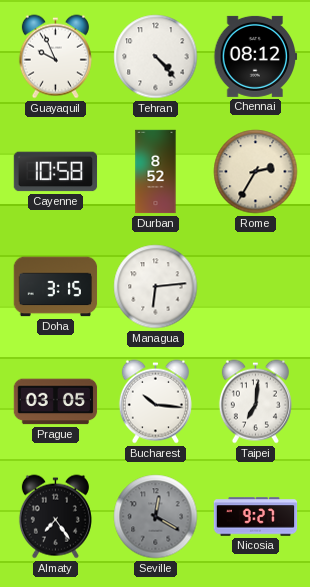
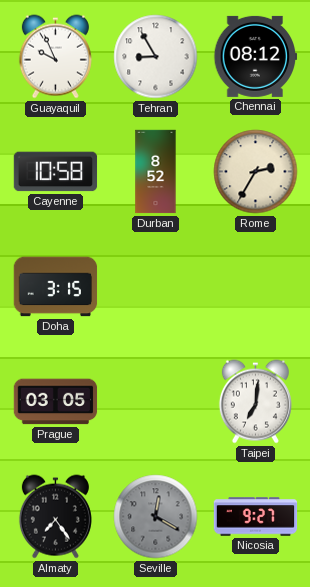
Tehran: 4:23 -> 8:55 (156, 57)
Managua: 6:14 -> none (156, 287)
Bucharest: 10:16 -> none (155, 402)
